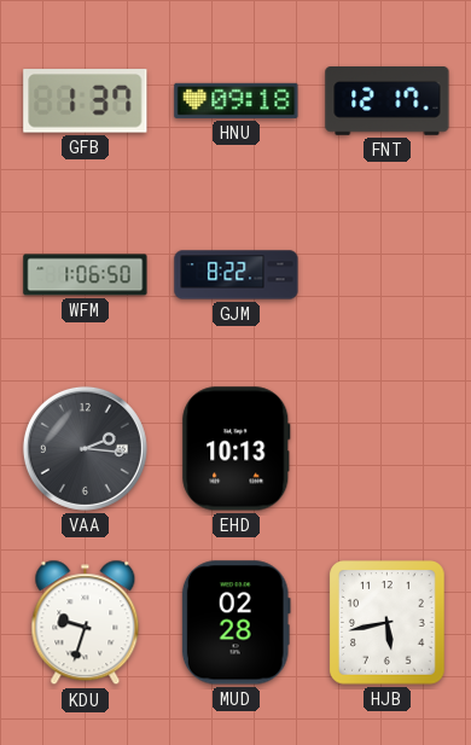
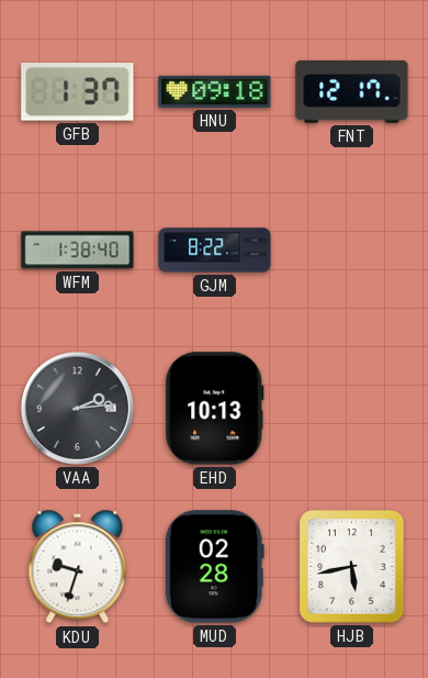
WFM: 1:06 -> 1:38 (78, 251)
VAA: 2:16 -> 2:14 (77, 408)
